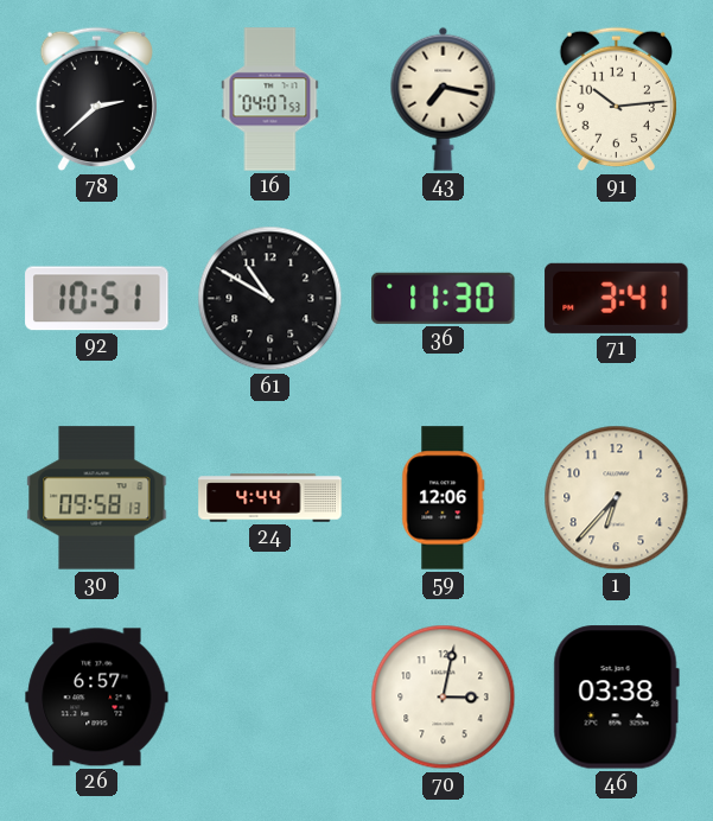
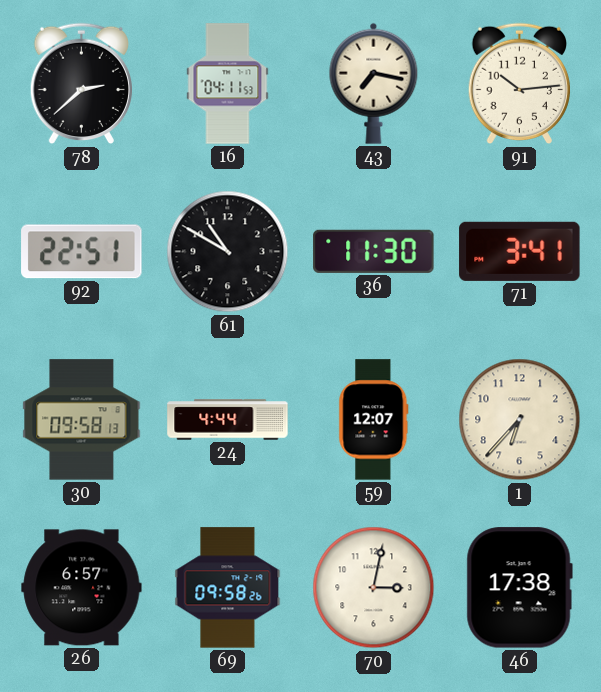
16: 04:07 -> 04:11 (228, 84)
92: 10:51 -> 22:51 (82, 252)
59: 12:06 -> 12:07 (374, 420)
69: none -> 09:58 (228, 588)
46: 03:38 -> 17:38 (519, 588)
